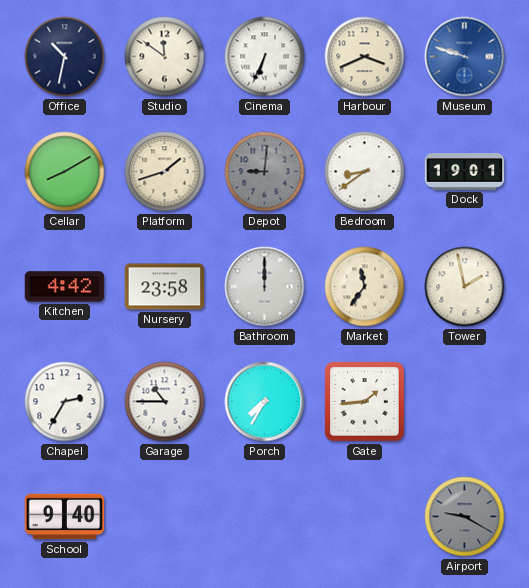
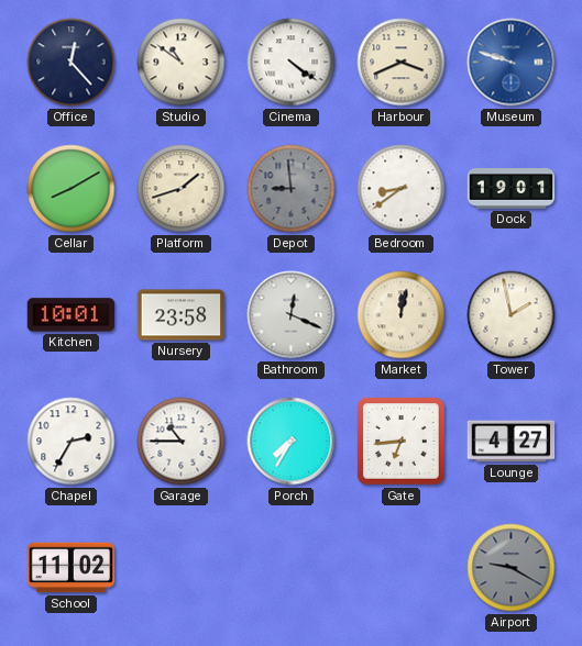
Office: 10:32 -> 12:23 (72, 63)
Studio: 11:51 -> 10:51 (182, 63)
Cinema: 6:34 -> 4:21 (292, 63)
Depot: 9:01 -> 8:59 (292, 189)
Kitchen: 4:42 -> 10:01 (72, 315)
Bathroom: 12:00 -> 12:19 (292, 315)
Market: 11:36 -> 12:02 (402, 315)
Gate: 1:44 -> 6:44 (402, 442)
Lounge: none -> 4:27 (512, 442)
School: 9:40 -> 11:02 (72, 568)
